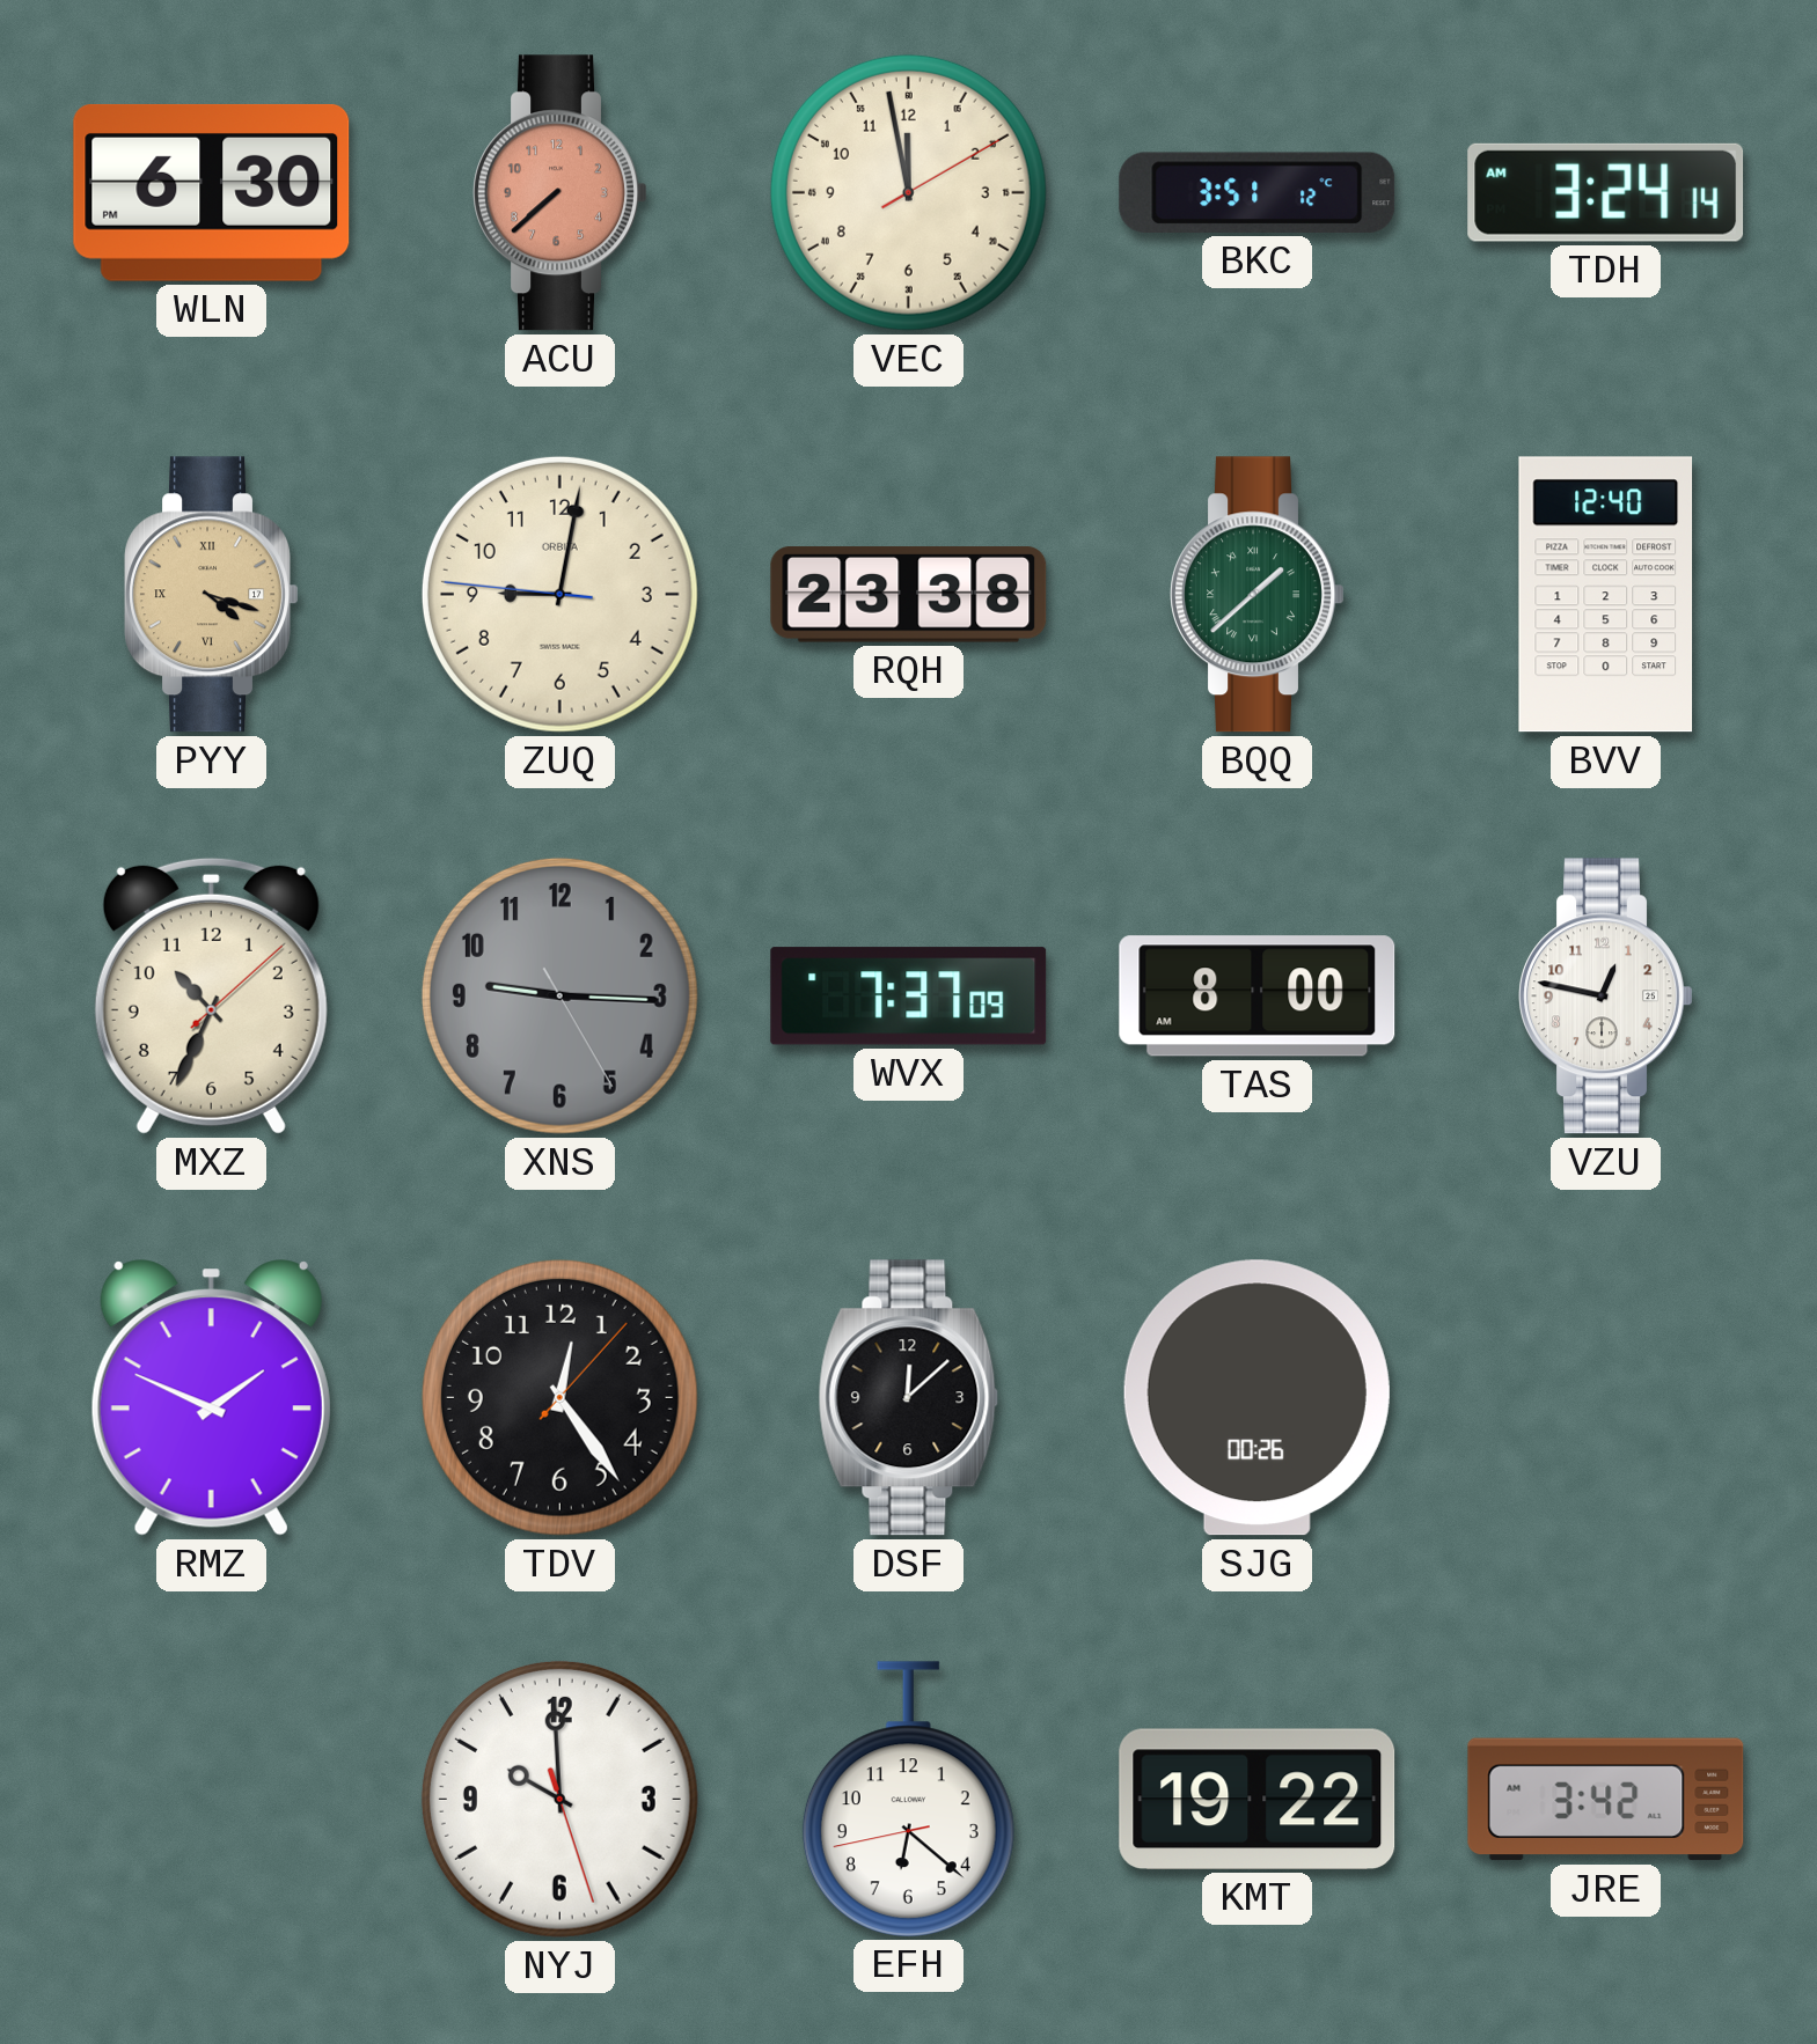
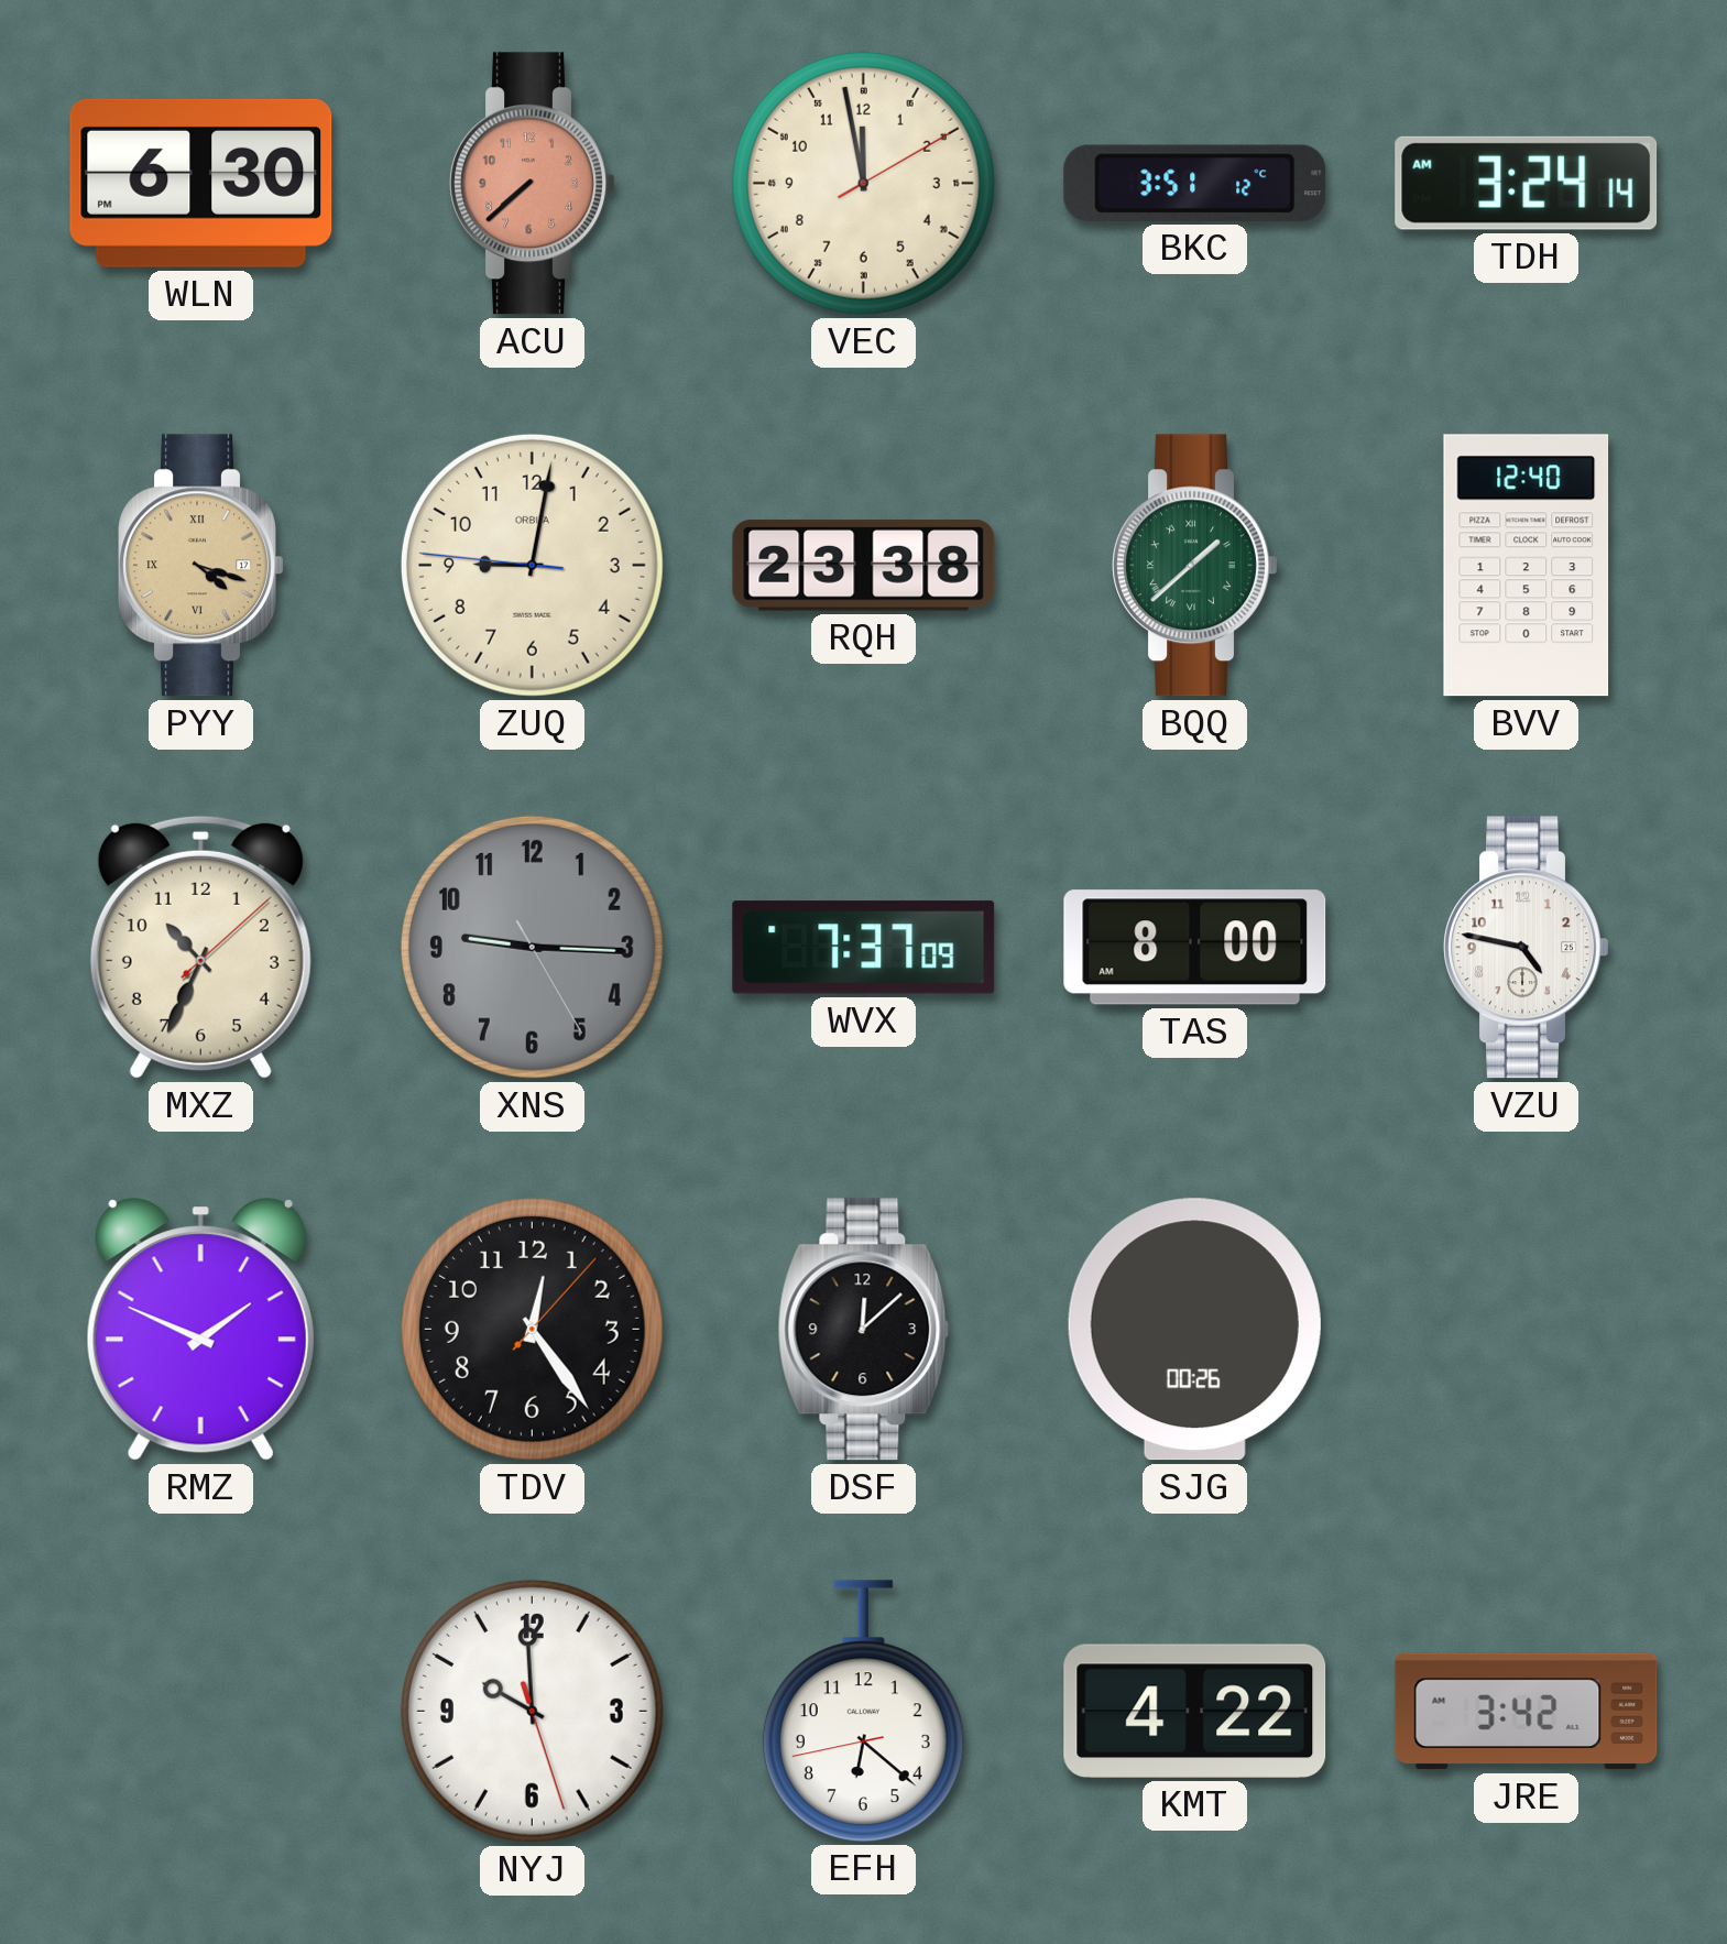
VZU: 12:47 -> 4:47 (1527, 948)
KMT: 19:22 -> 4:22 (1195, 1711)
